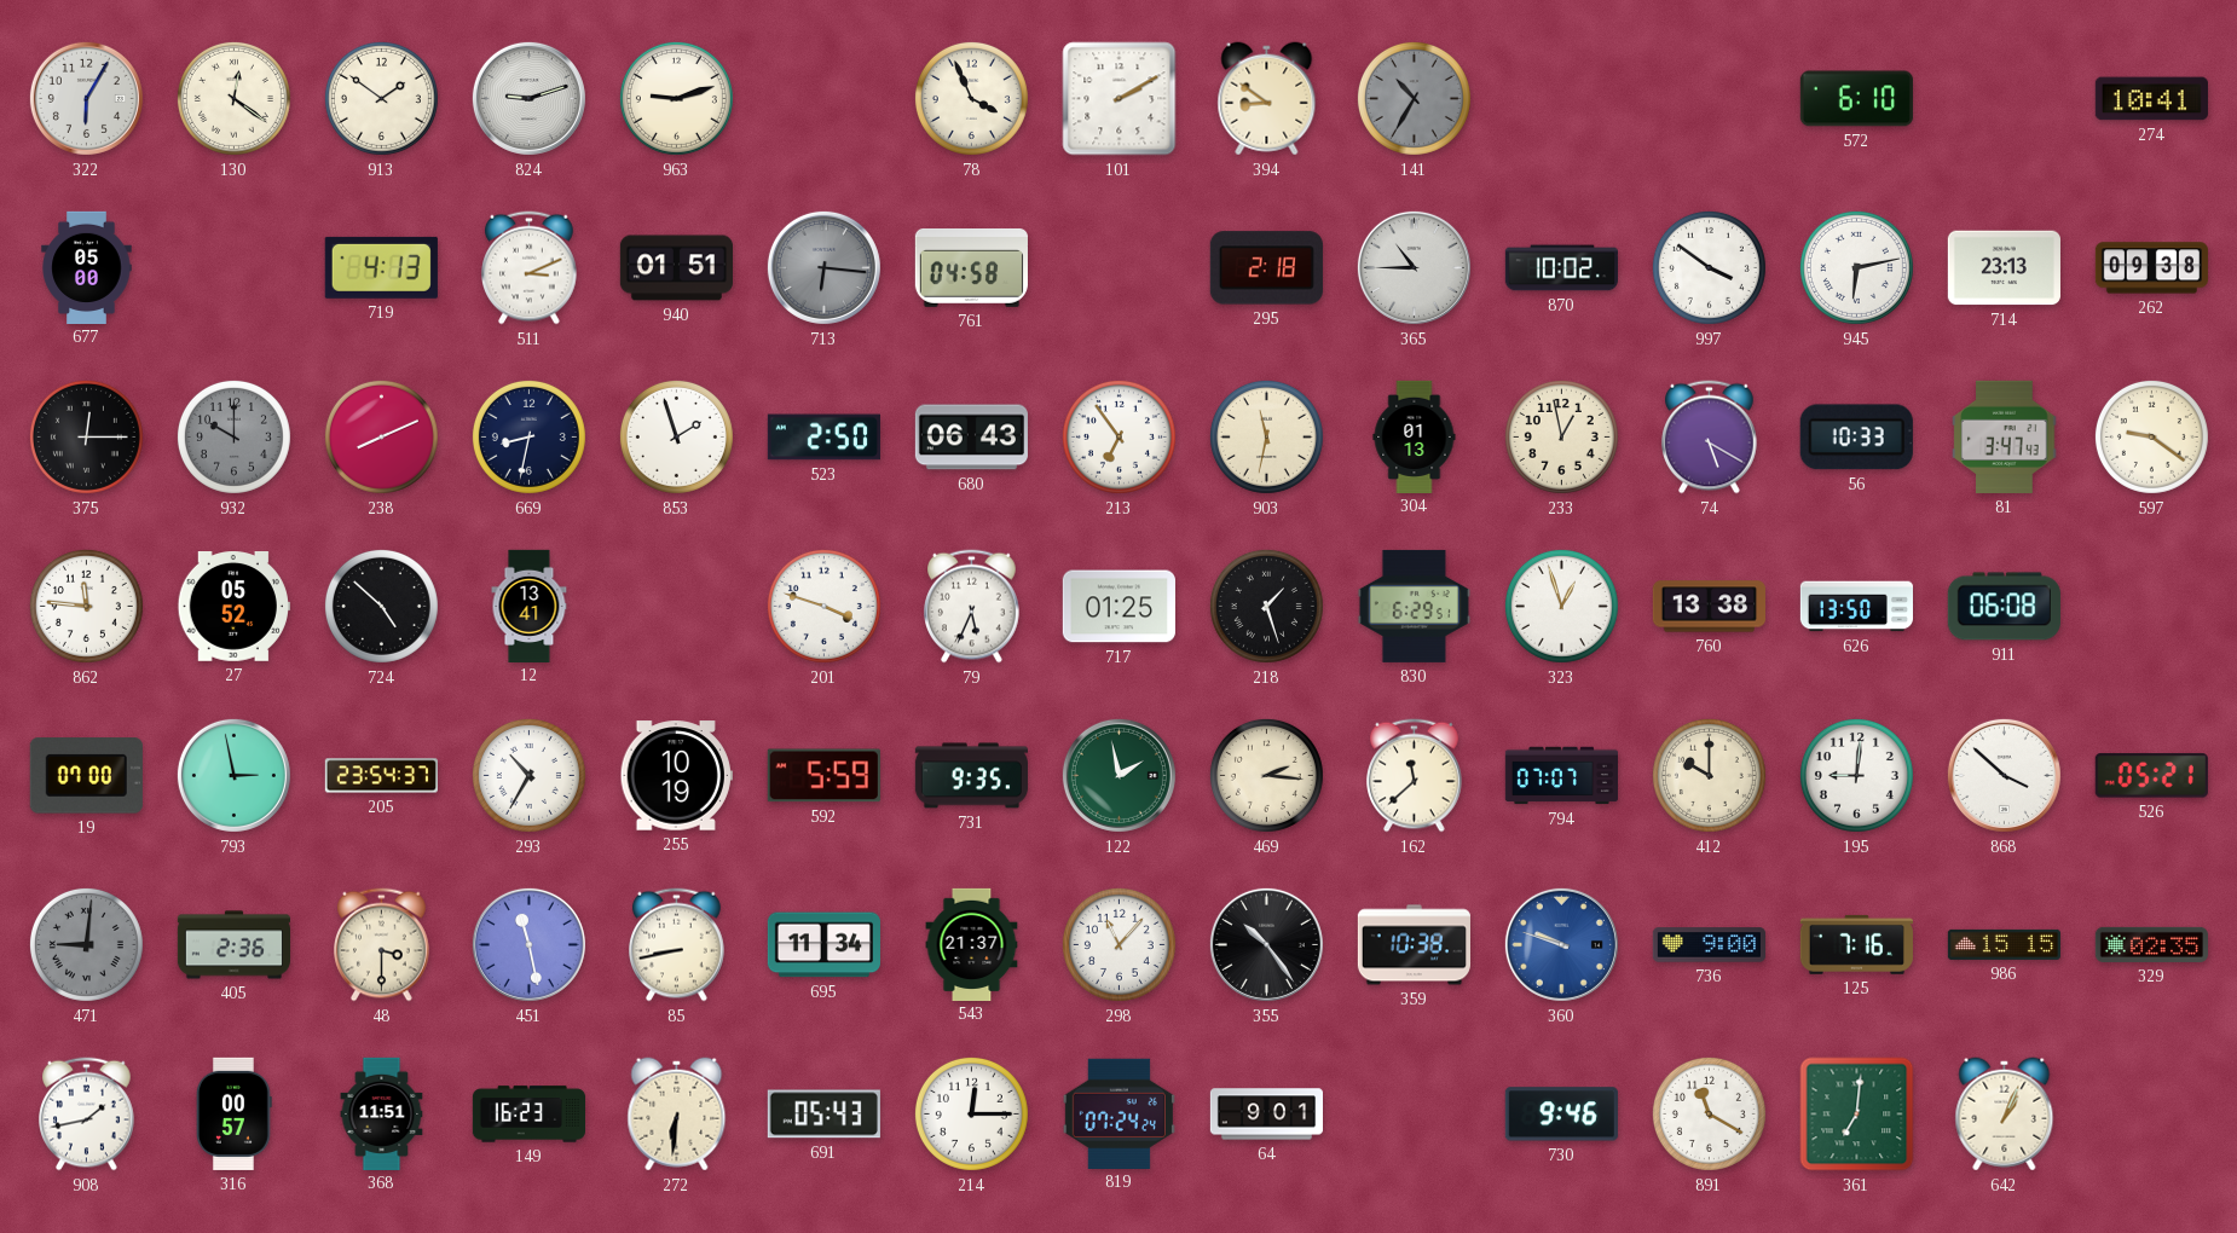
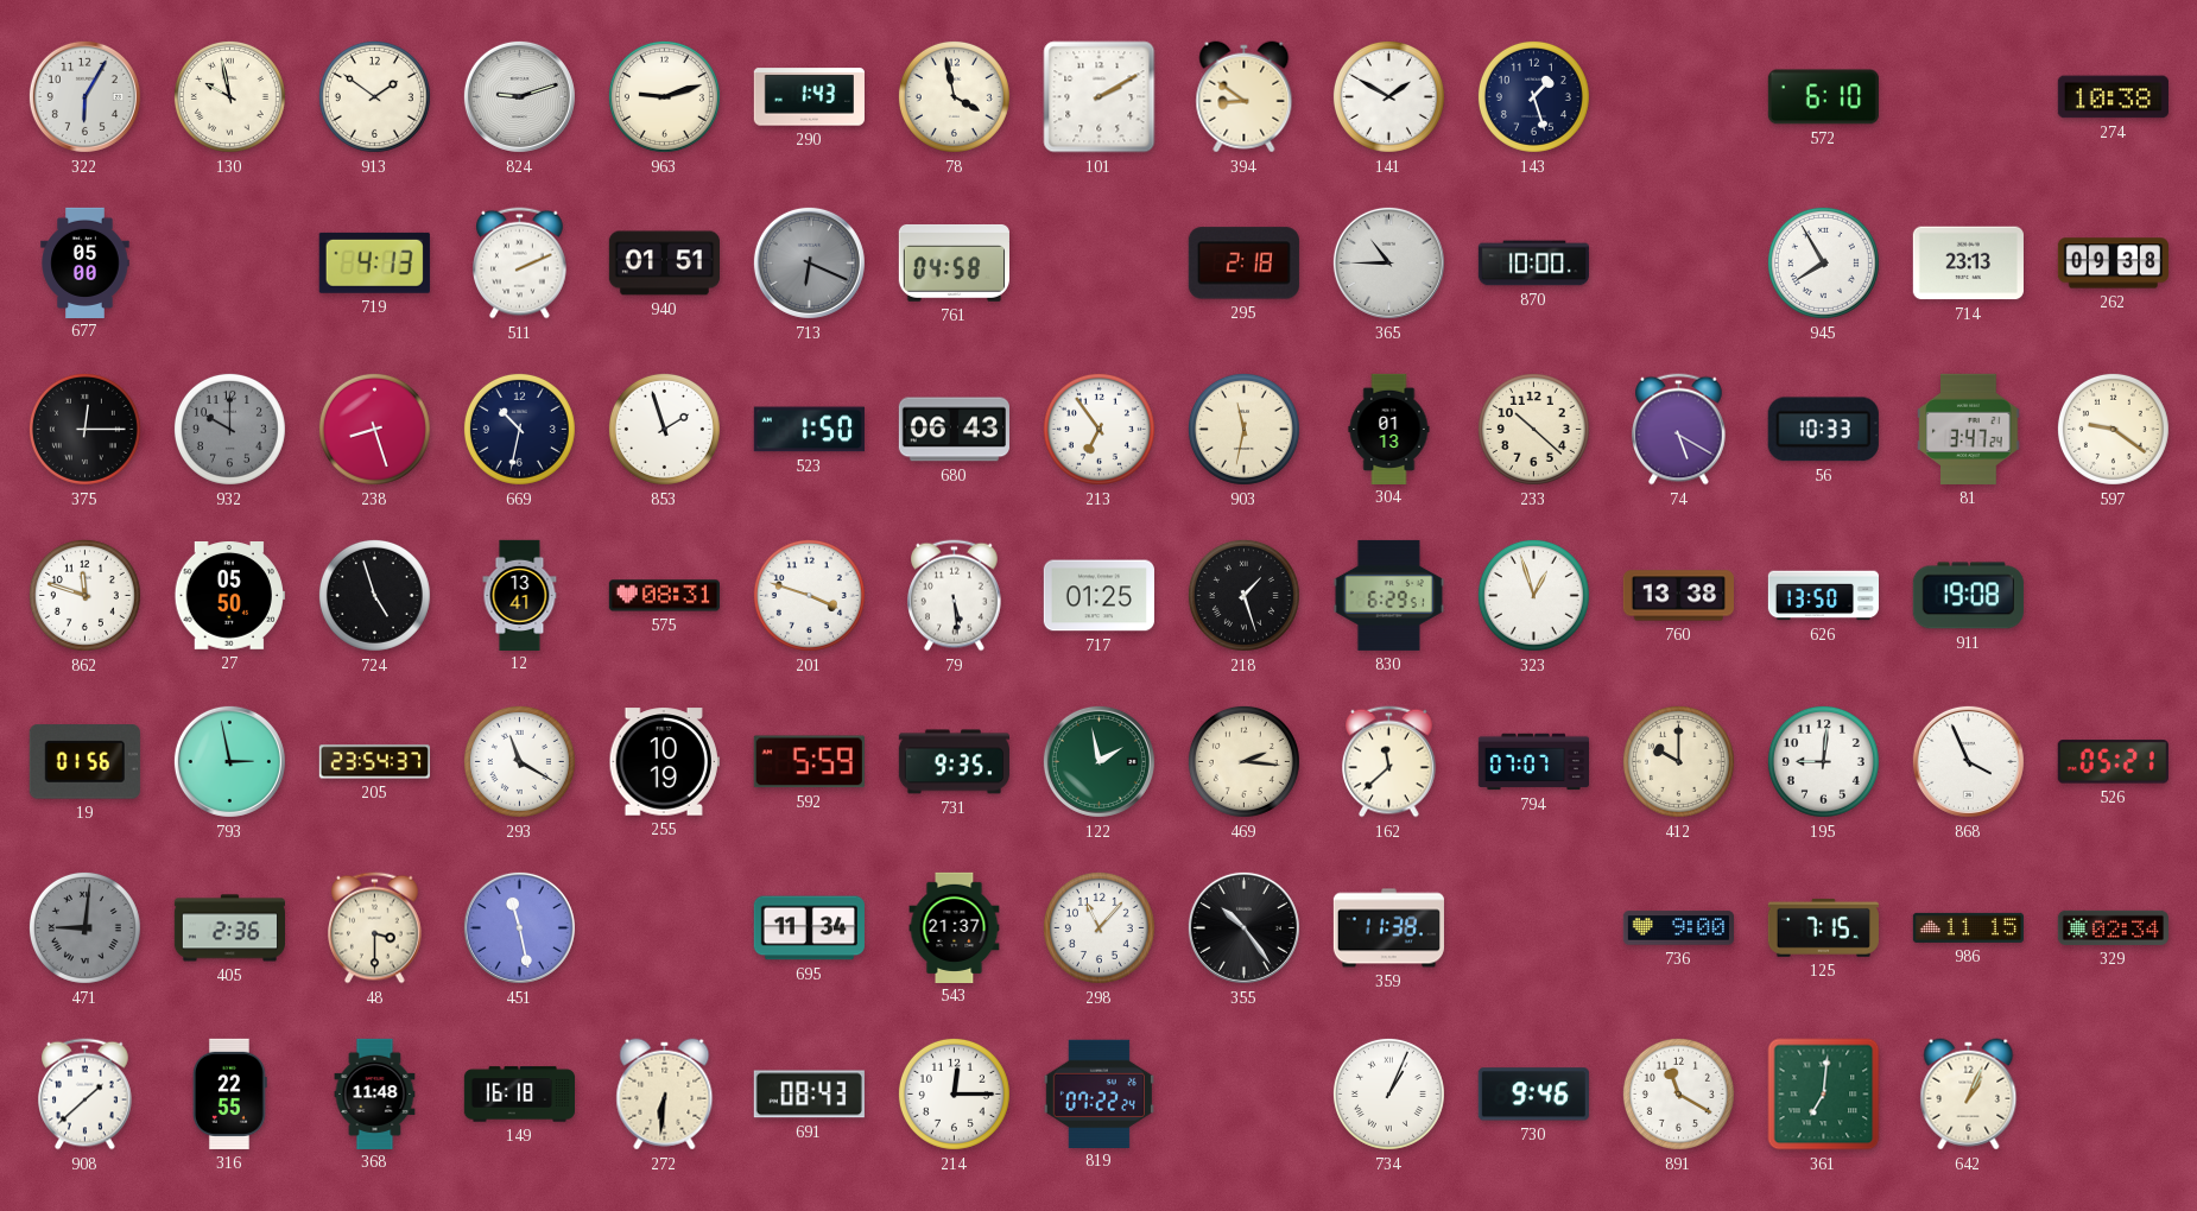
130: 12:21 -> 9:58 (229, 96)
290: none -> 1:43 (809, 97)
78: 3:56 -> 3:58 (954, 96)
141: 10:35 -> 1:50 (1388, 96)
141 dial: grey -> white (1388, 96)
143: none -> 1:27 (1533, 96)
274: 10:41 -> 10:38 (2113, 97)
511: 3:11 -> 2:11 (520, 264)
713: 6:16 -> 6:19 (809, 262)
870: 10:02 -> 10:00 (1533, 264)
997: 3:51 -> none (1709, 267)
945: 6:13 -> 7:55 (1823, 262)
238: 8:11 -> 8:27 (374, 429)
669: 8:32 -> 10:32 (519, 429)
523: 2:50 -> 1:50 (809, 430)
233: 12:58 -> 10:22 (1533, 429)
81: 3:47:43 -> 3:47:24 (1969, 429)
862: 11:46 -> 11:48 (84, 595)
27: 05:52 -> 05:50 (229, 596)
724: 4:52 -> 4:57 (374, 595)
575: none -> 08:31 (664, 596)
79: 5:34 -> 5:29 (955, 596)
911: 06:08 -> 19:08 (1968, 596)
19: 07:00 -> 01:56 (84, 762)
293: 10:35 -> 11:20 (519, 761)
868: 3:52 -> 3:56 (1968, 761)
85: 8:43 -> none (677, 945)
359: 10:38 -> 11:38 (1388, 928)
360: 9:48 -> none (1561, 944)
125: 7:16 -> 7:15 (1823, 927)
986: 15:15 -> 11:15 (1968, 927)
329: 02:35 -> 02:34 (2113, 927)
908: 1:43 -> 1:38 (86, 1095)
316: 00:57 -> 22:55 (230, 1093)
368: 11:51 -> 11:48 (375, 1093)
149: 16:23 -> 16:18 (519, 1095)
691: 05:43 -> 08:43 (809, 1095)
819: 07:24 -> 07:22 (1098, 1093)
64: 9:01 -> none (1266, 1115)
734: none -> 1:04 (1388, 1093)
